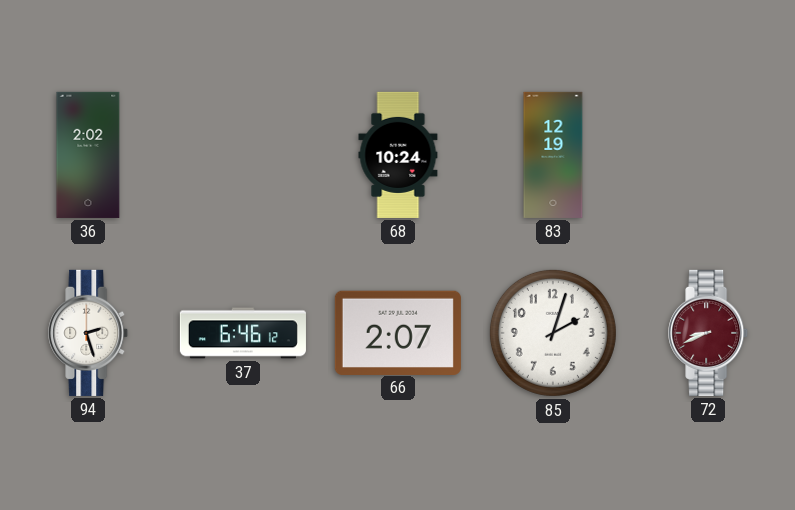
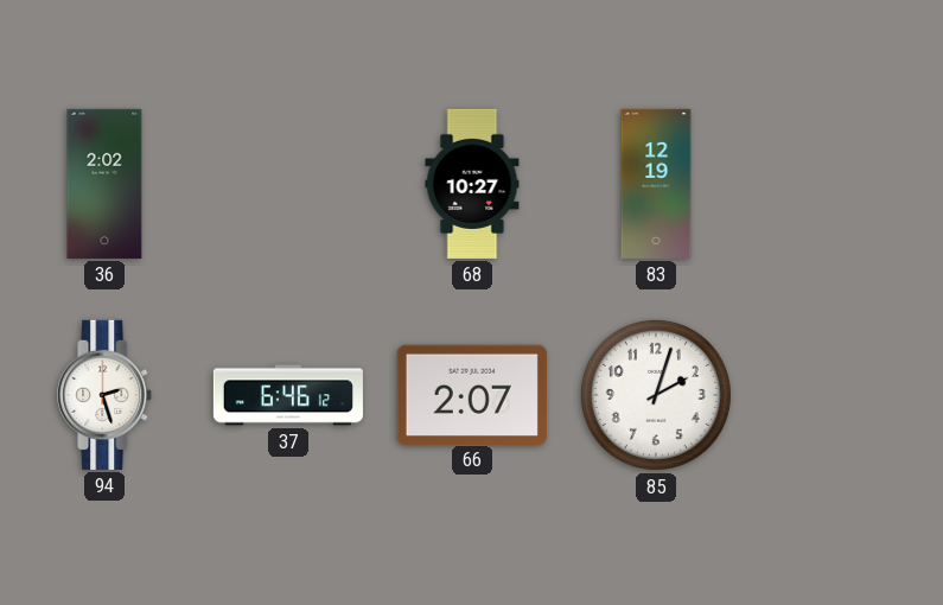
68: 10:24 -> 10:27 (472, 184)
72: 8:41 -> none (709, 333)
